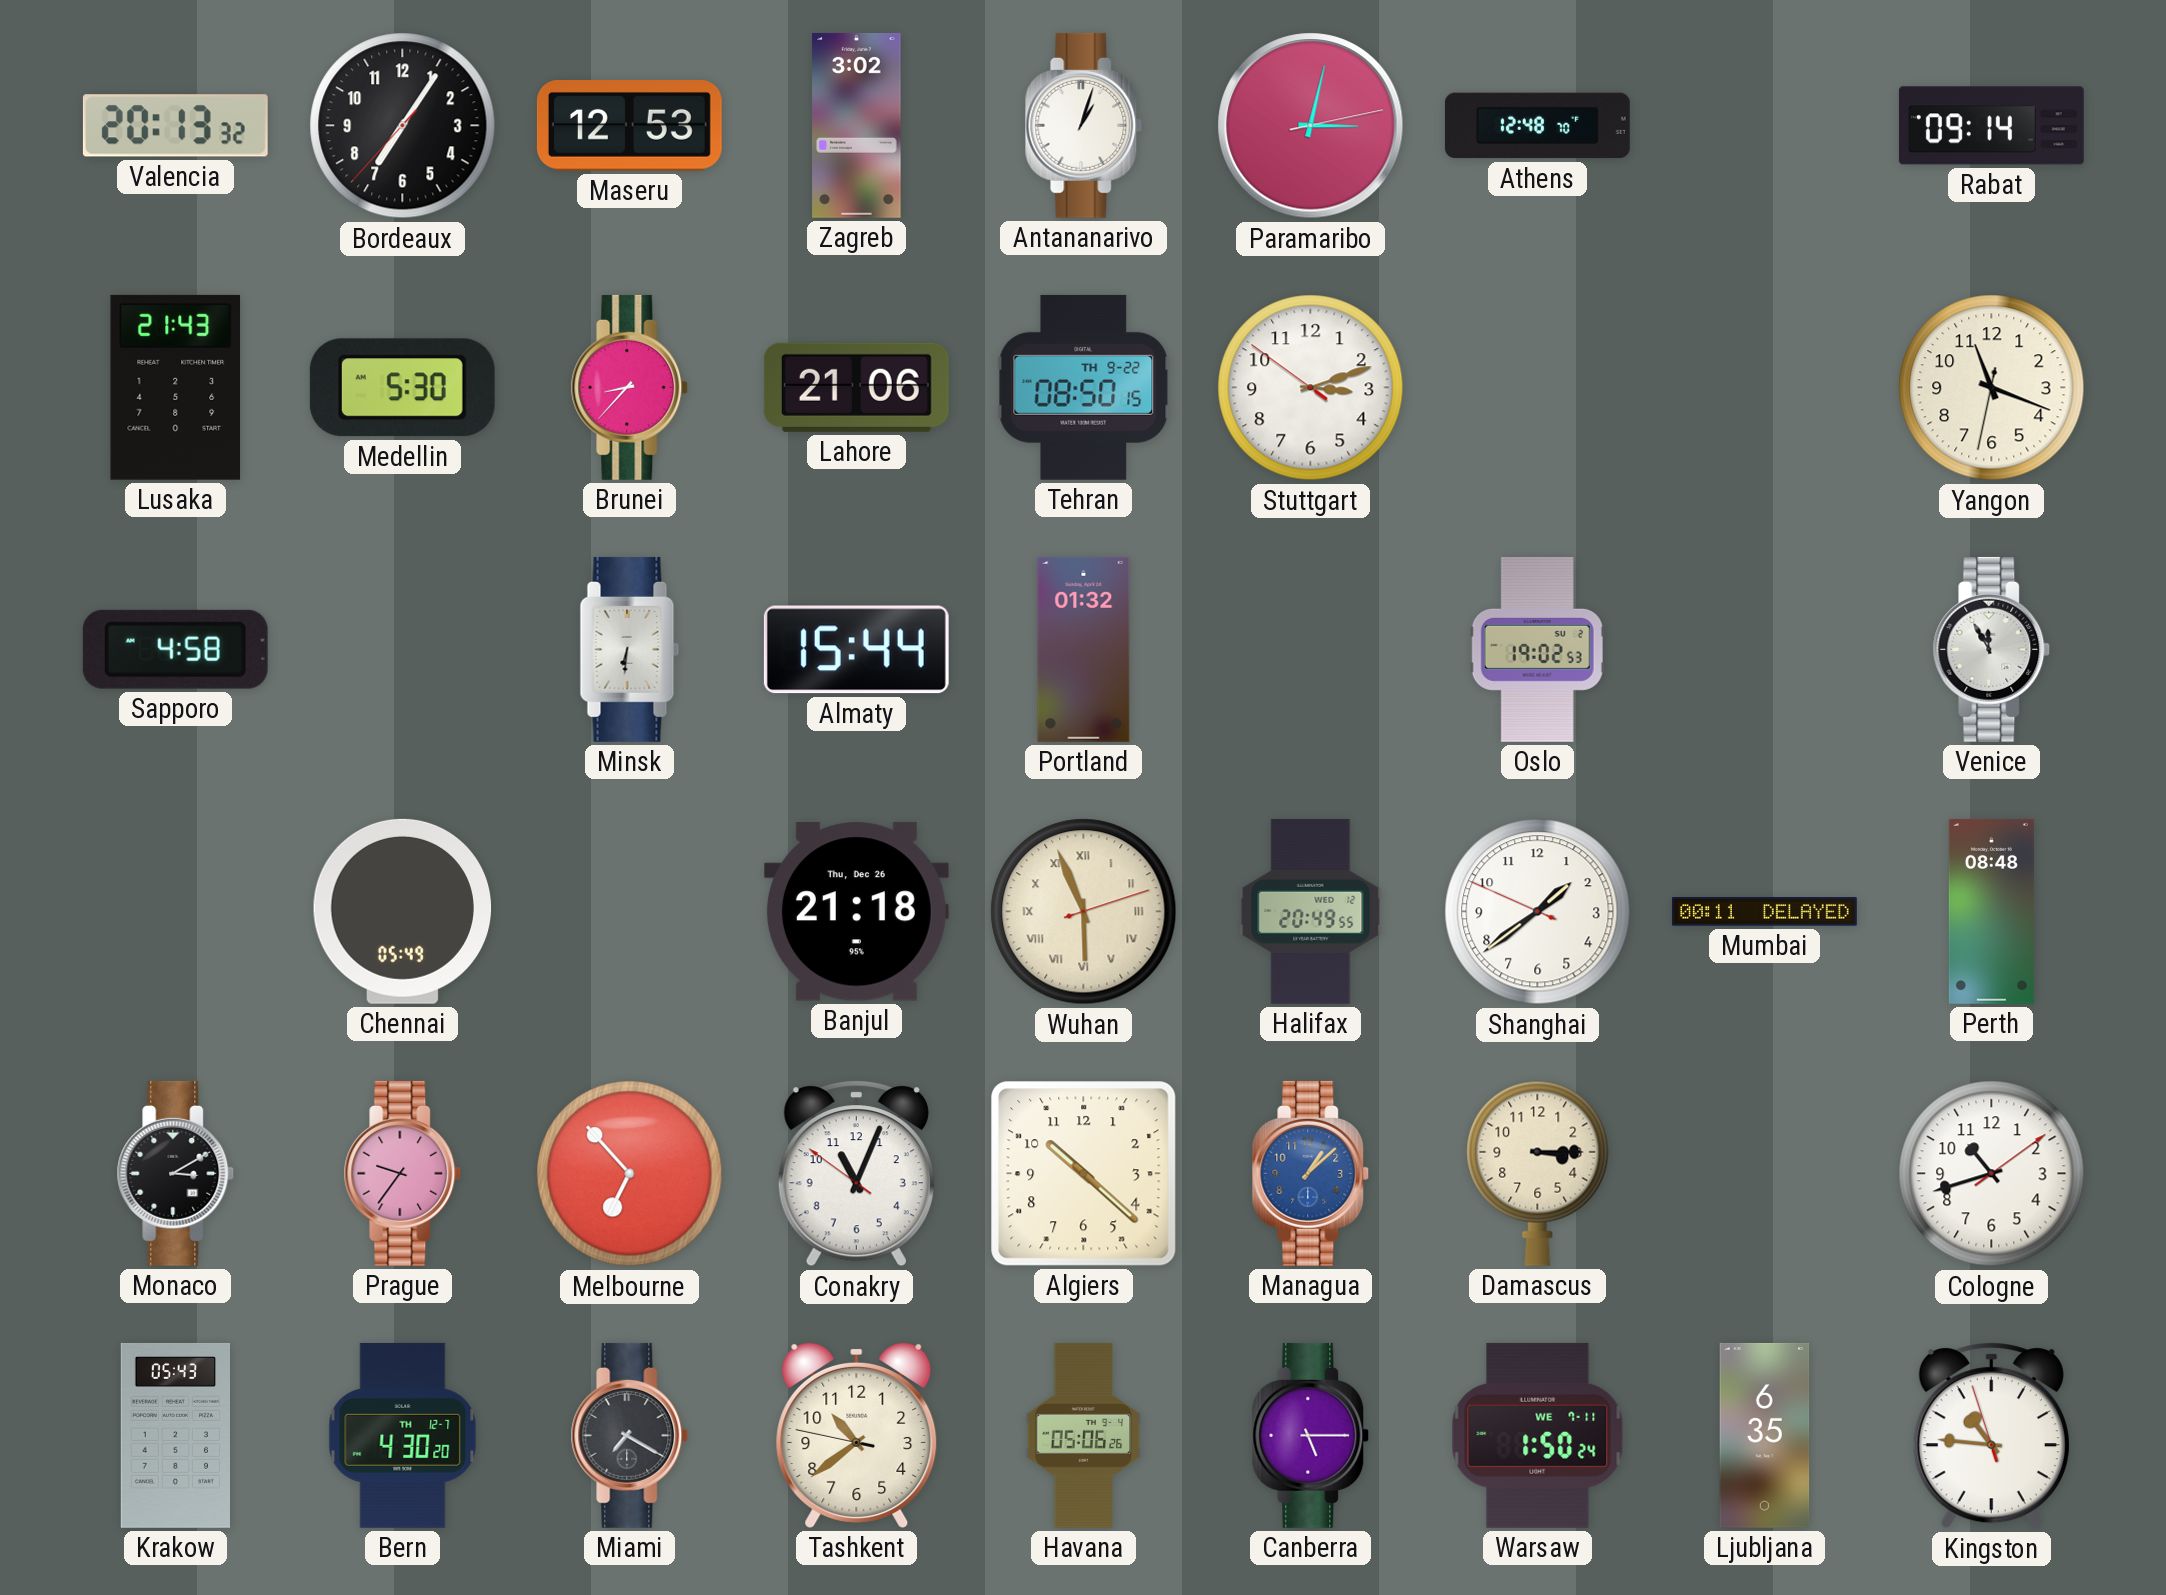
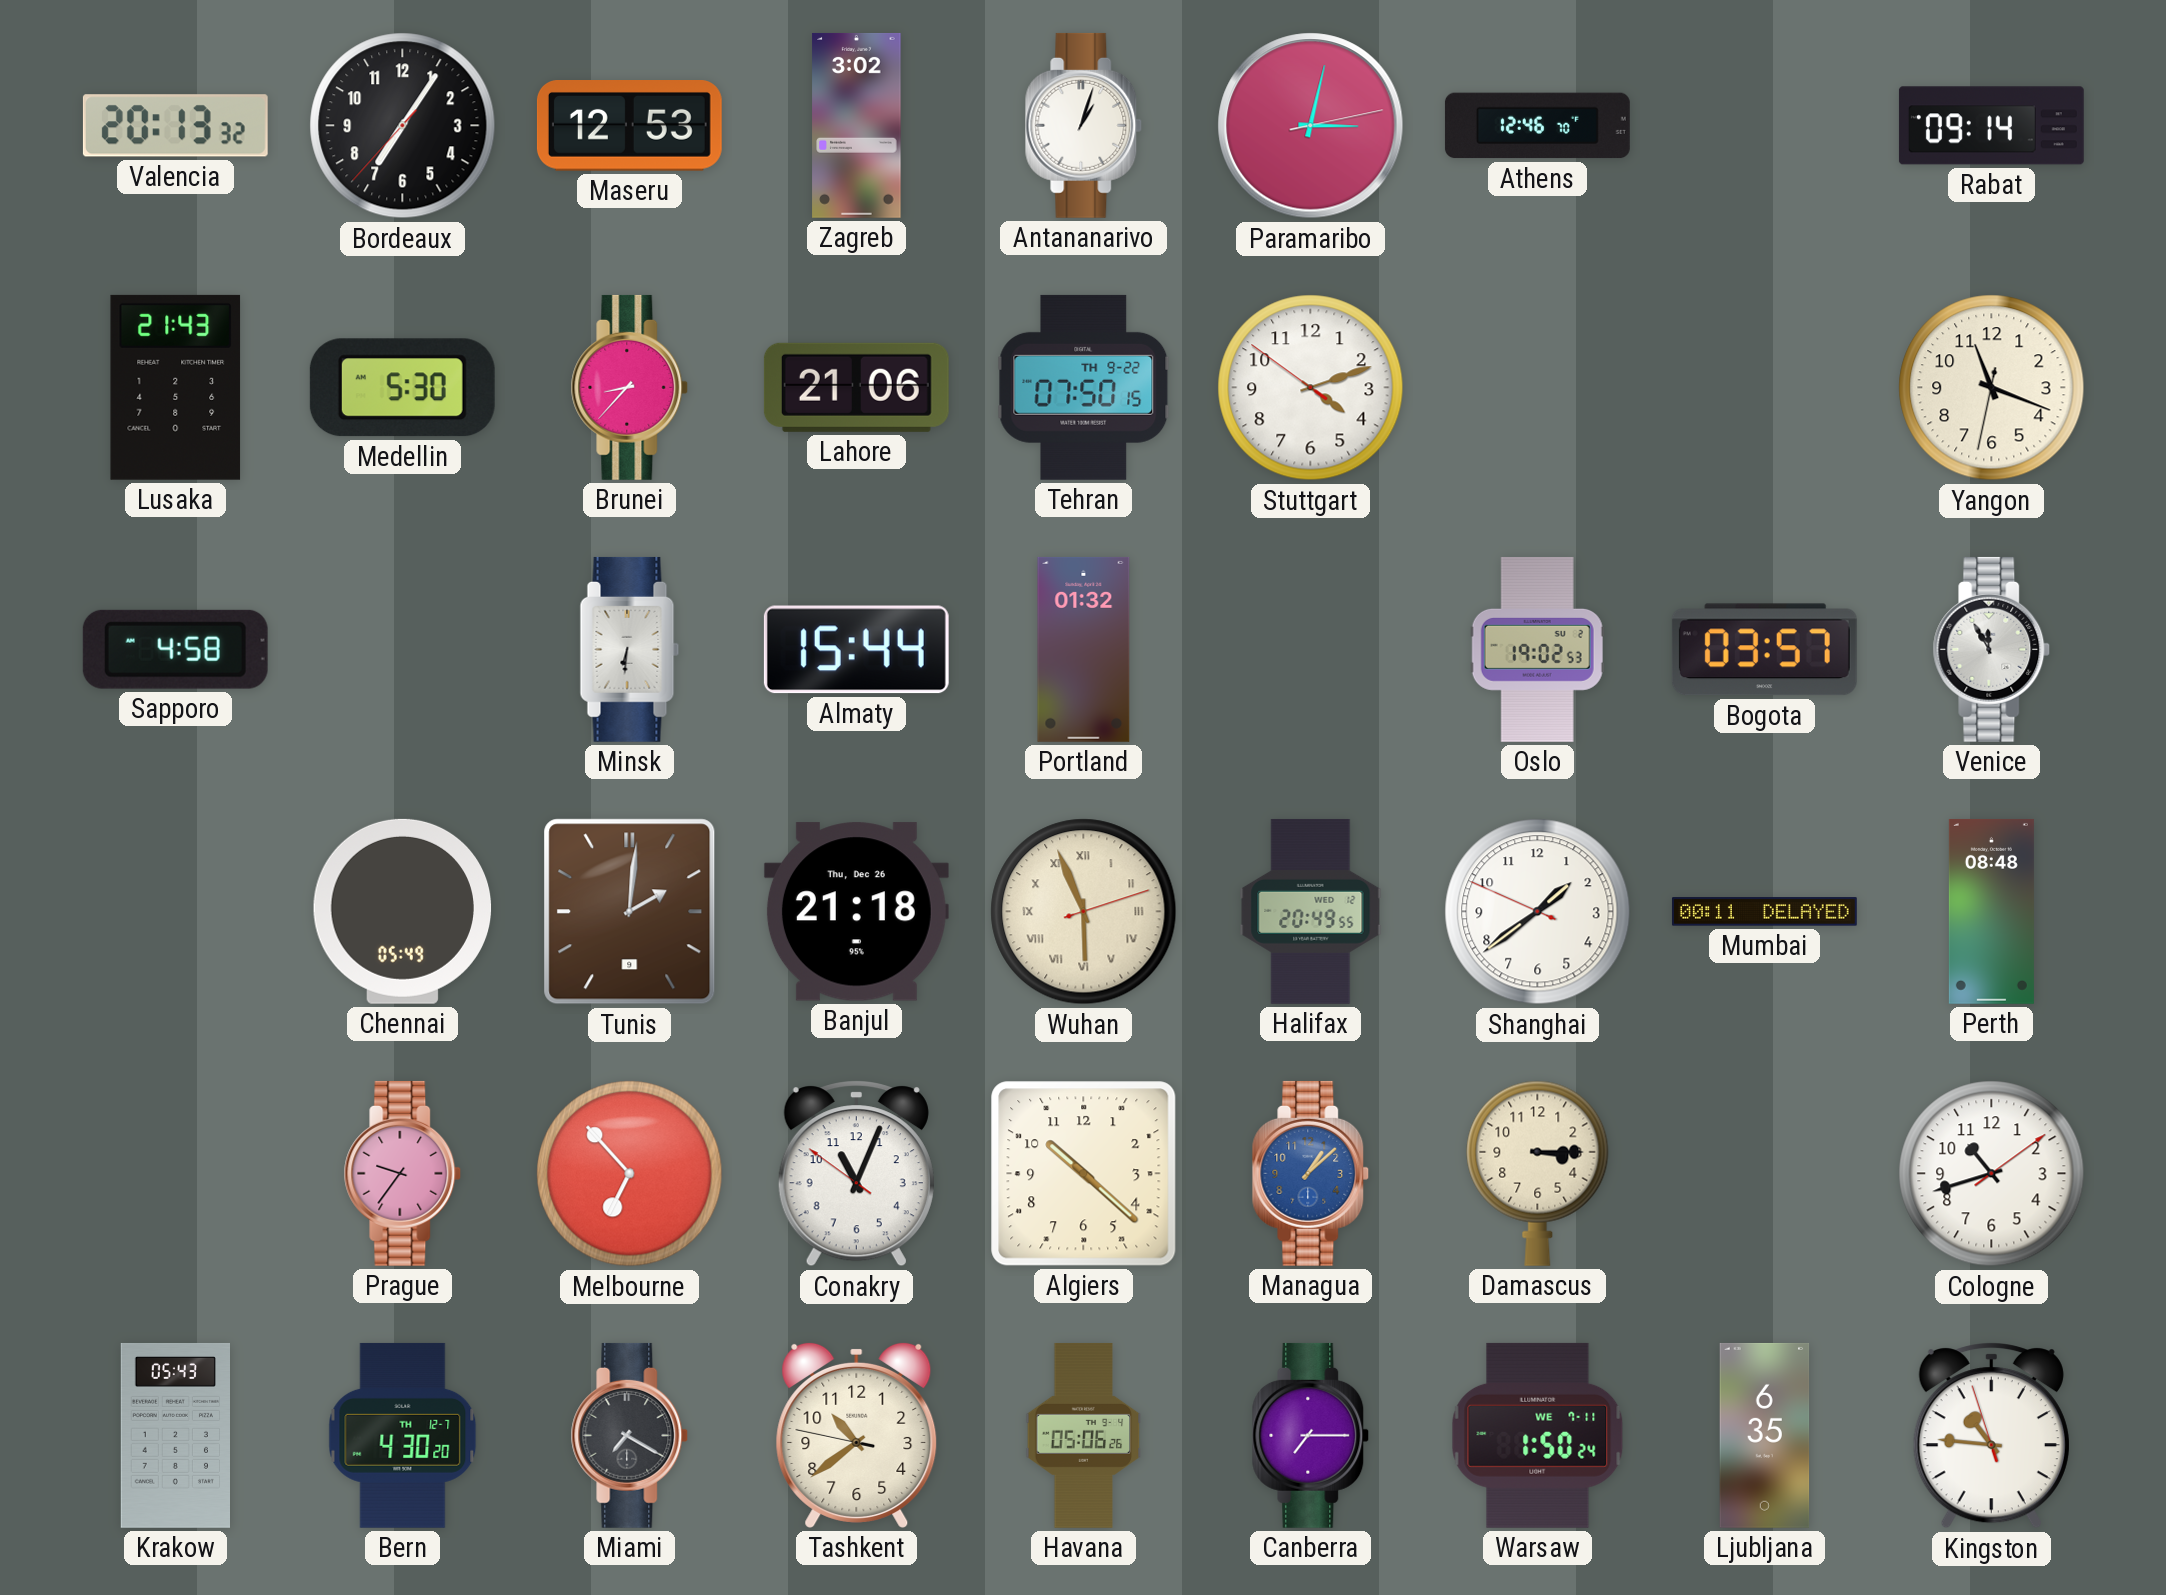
Athens: 12:48 -> 12:46 (1537, 126)
Tehran: 08:50 -> 07:50 (1084, 387)
Stuttgart: 3:11 -> 4:11 (1311, 388)
Bogota: none -> 03:57 (1764, 650)
Tunis: none -> 2:01 (630, 912)
Monaco: 3:10 -> none (176, 1173)
Canberra: 5:15 -> 7:15 (1311, 1435)
